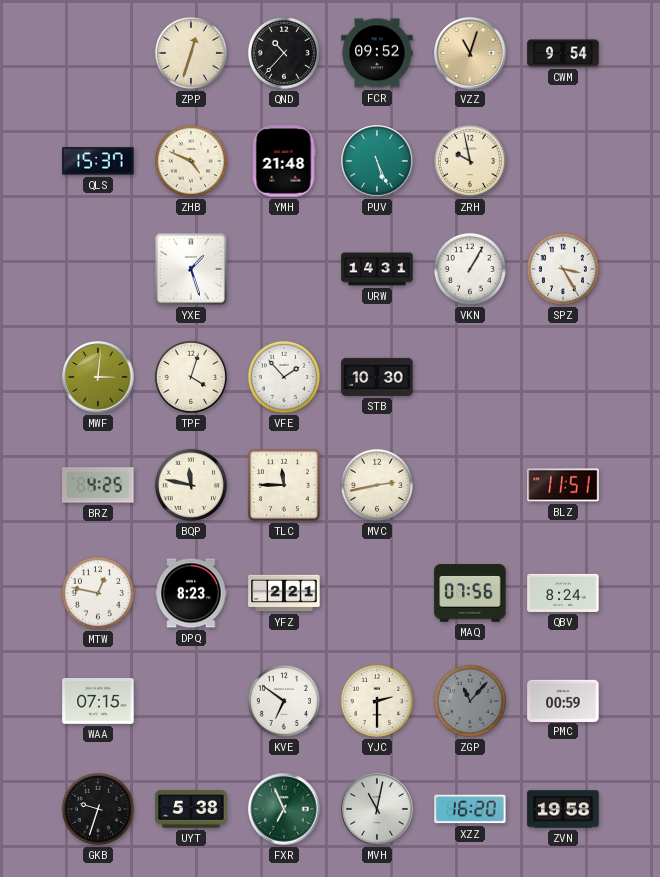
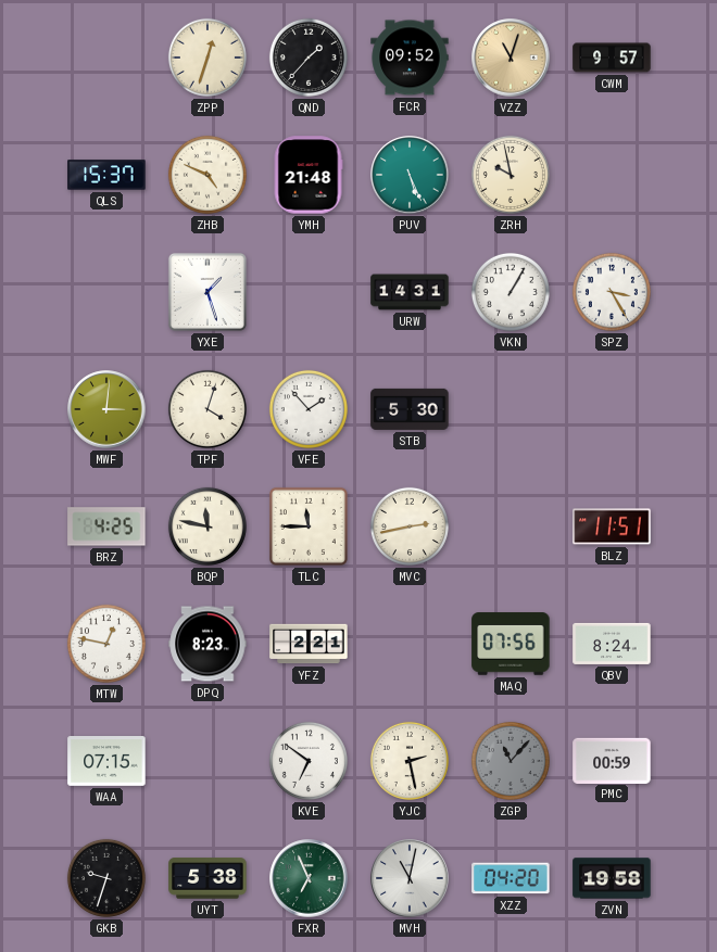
QND: 10:37 -> 1:37 (309, 58)
CWM: 9:54 -> 9:57 (612, 58)
STB: 10:30 -> 5:30 (410, 409)
YJC: 2:30 -> 2:28 (410, 761)
XZZ: 16:20 -> 04:20 (511, 878)
